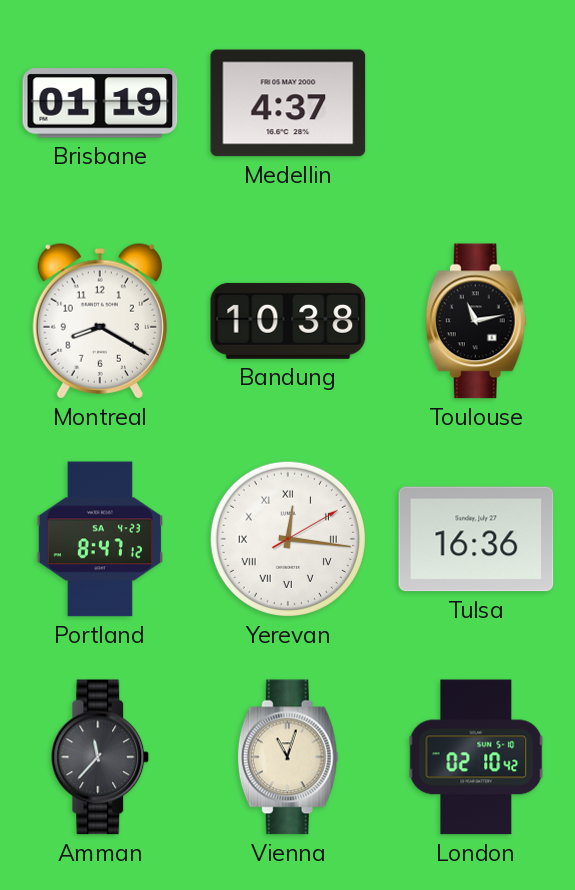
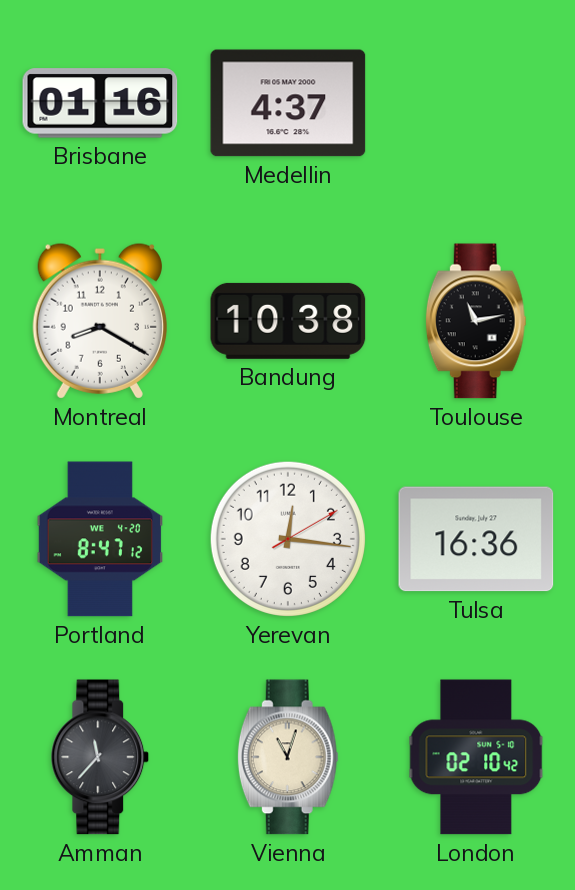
Brisbane: 01:19 -> 01:16 (100, 103)
Portland date: SA 4-23 -> WE 4-20 (99, 539)
Yerevan numerals: Roman -> Arabic (288, 539)
